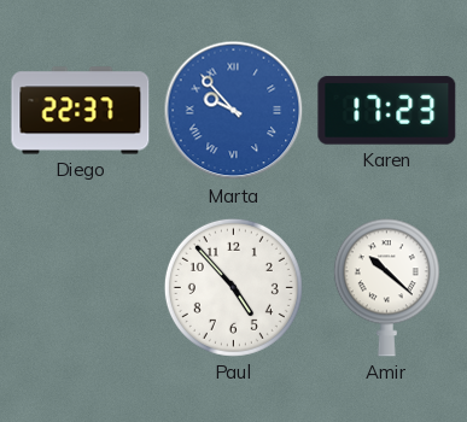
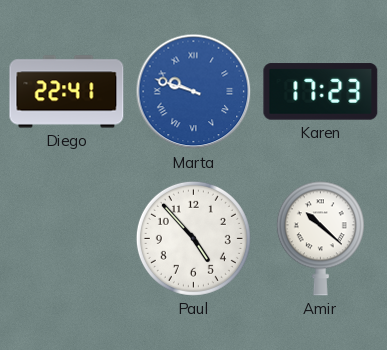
Diego: 22:37 -> 22:41 (67, 92)
Marta: 9:53 -> 9:48 (194, 92)
